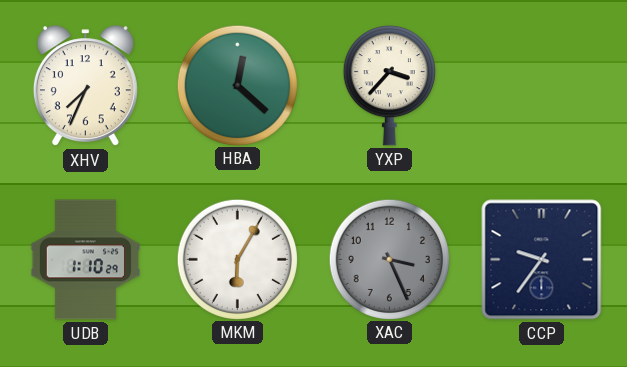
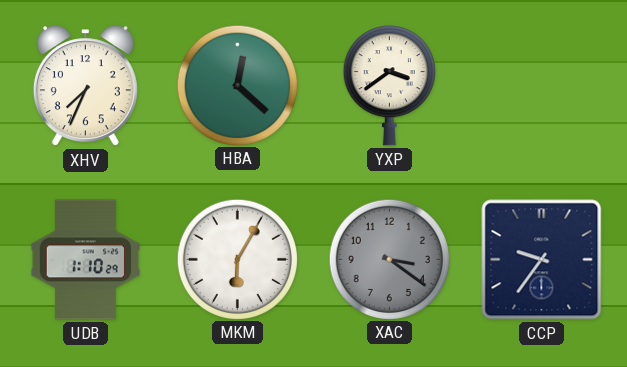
YXP: 3:37 -> 3:39 (389, 86)
XAC: 3:26 -> 3:21 (389, 259)
